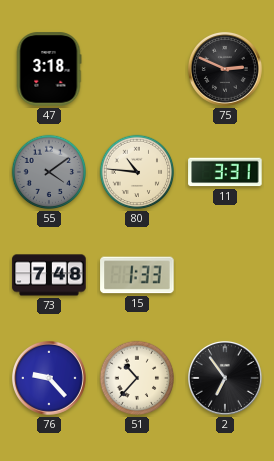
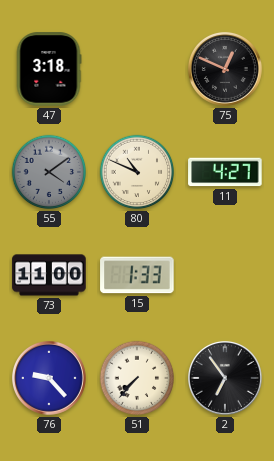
75: 2:49 -> 12:49 (225, 69)
80: 10:46 -> 10:49 (137, 172)
11: 3:31 -> 4:27 (225, 172)
73: 7:48 -> 11:00 (49, 275)
51: 10:37 -> 7:37 (137, 378)
